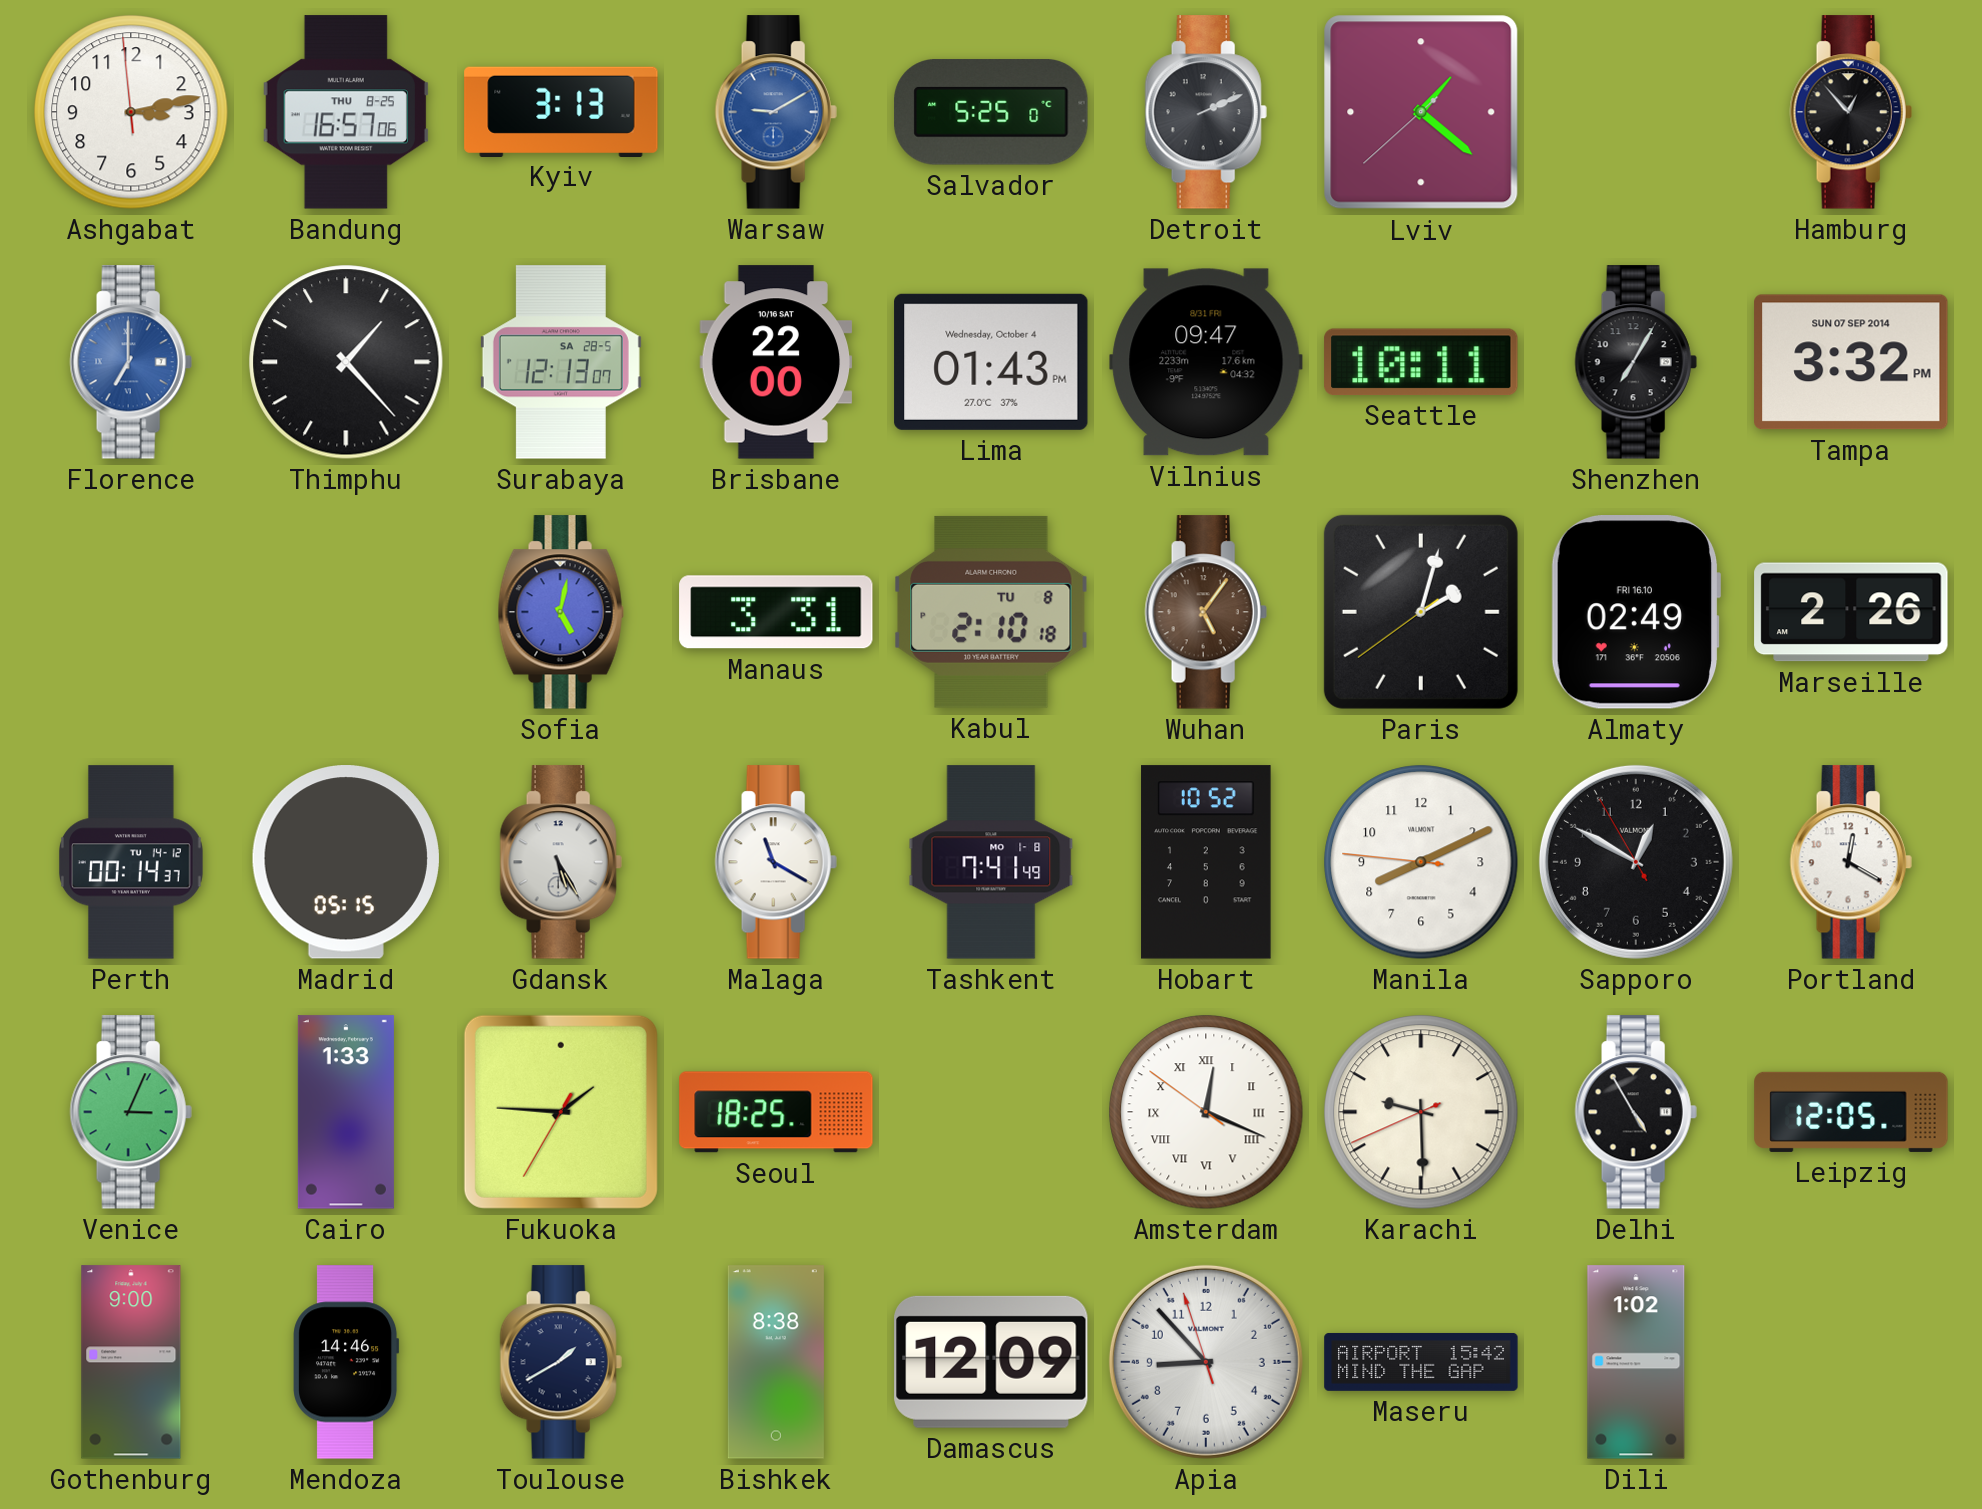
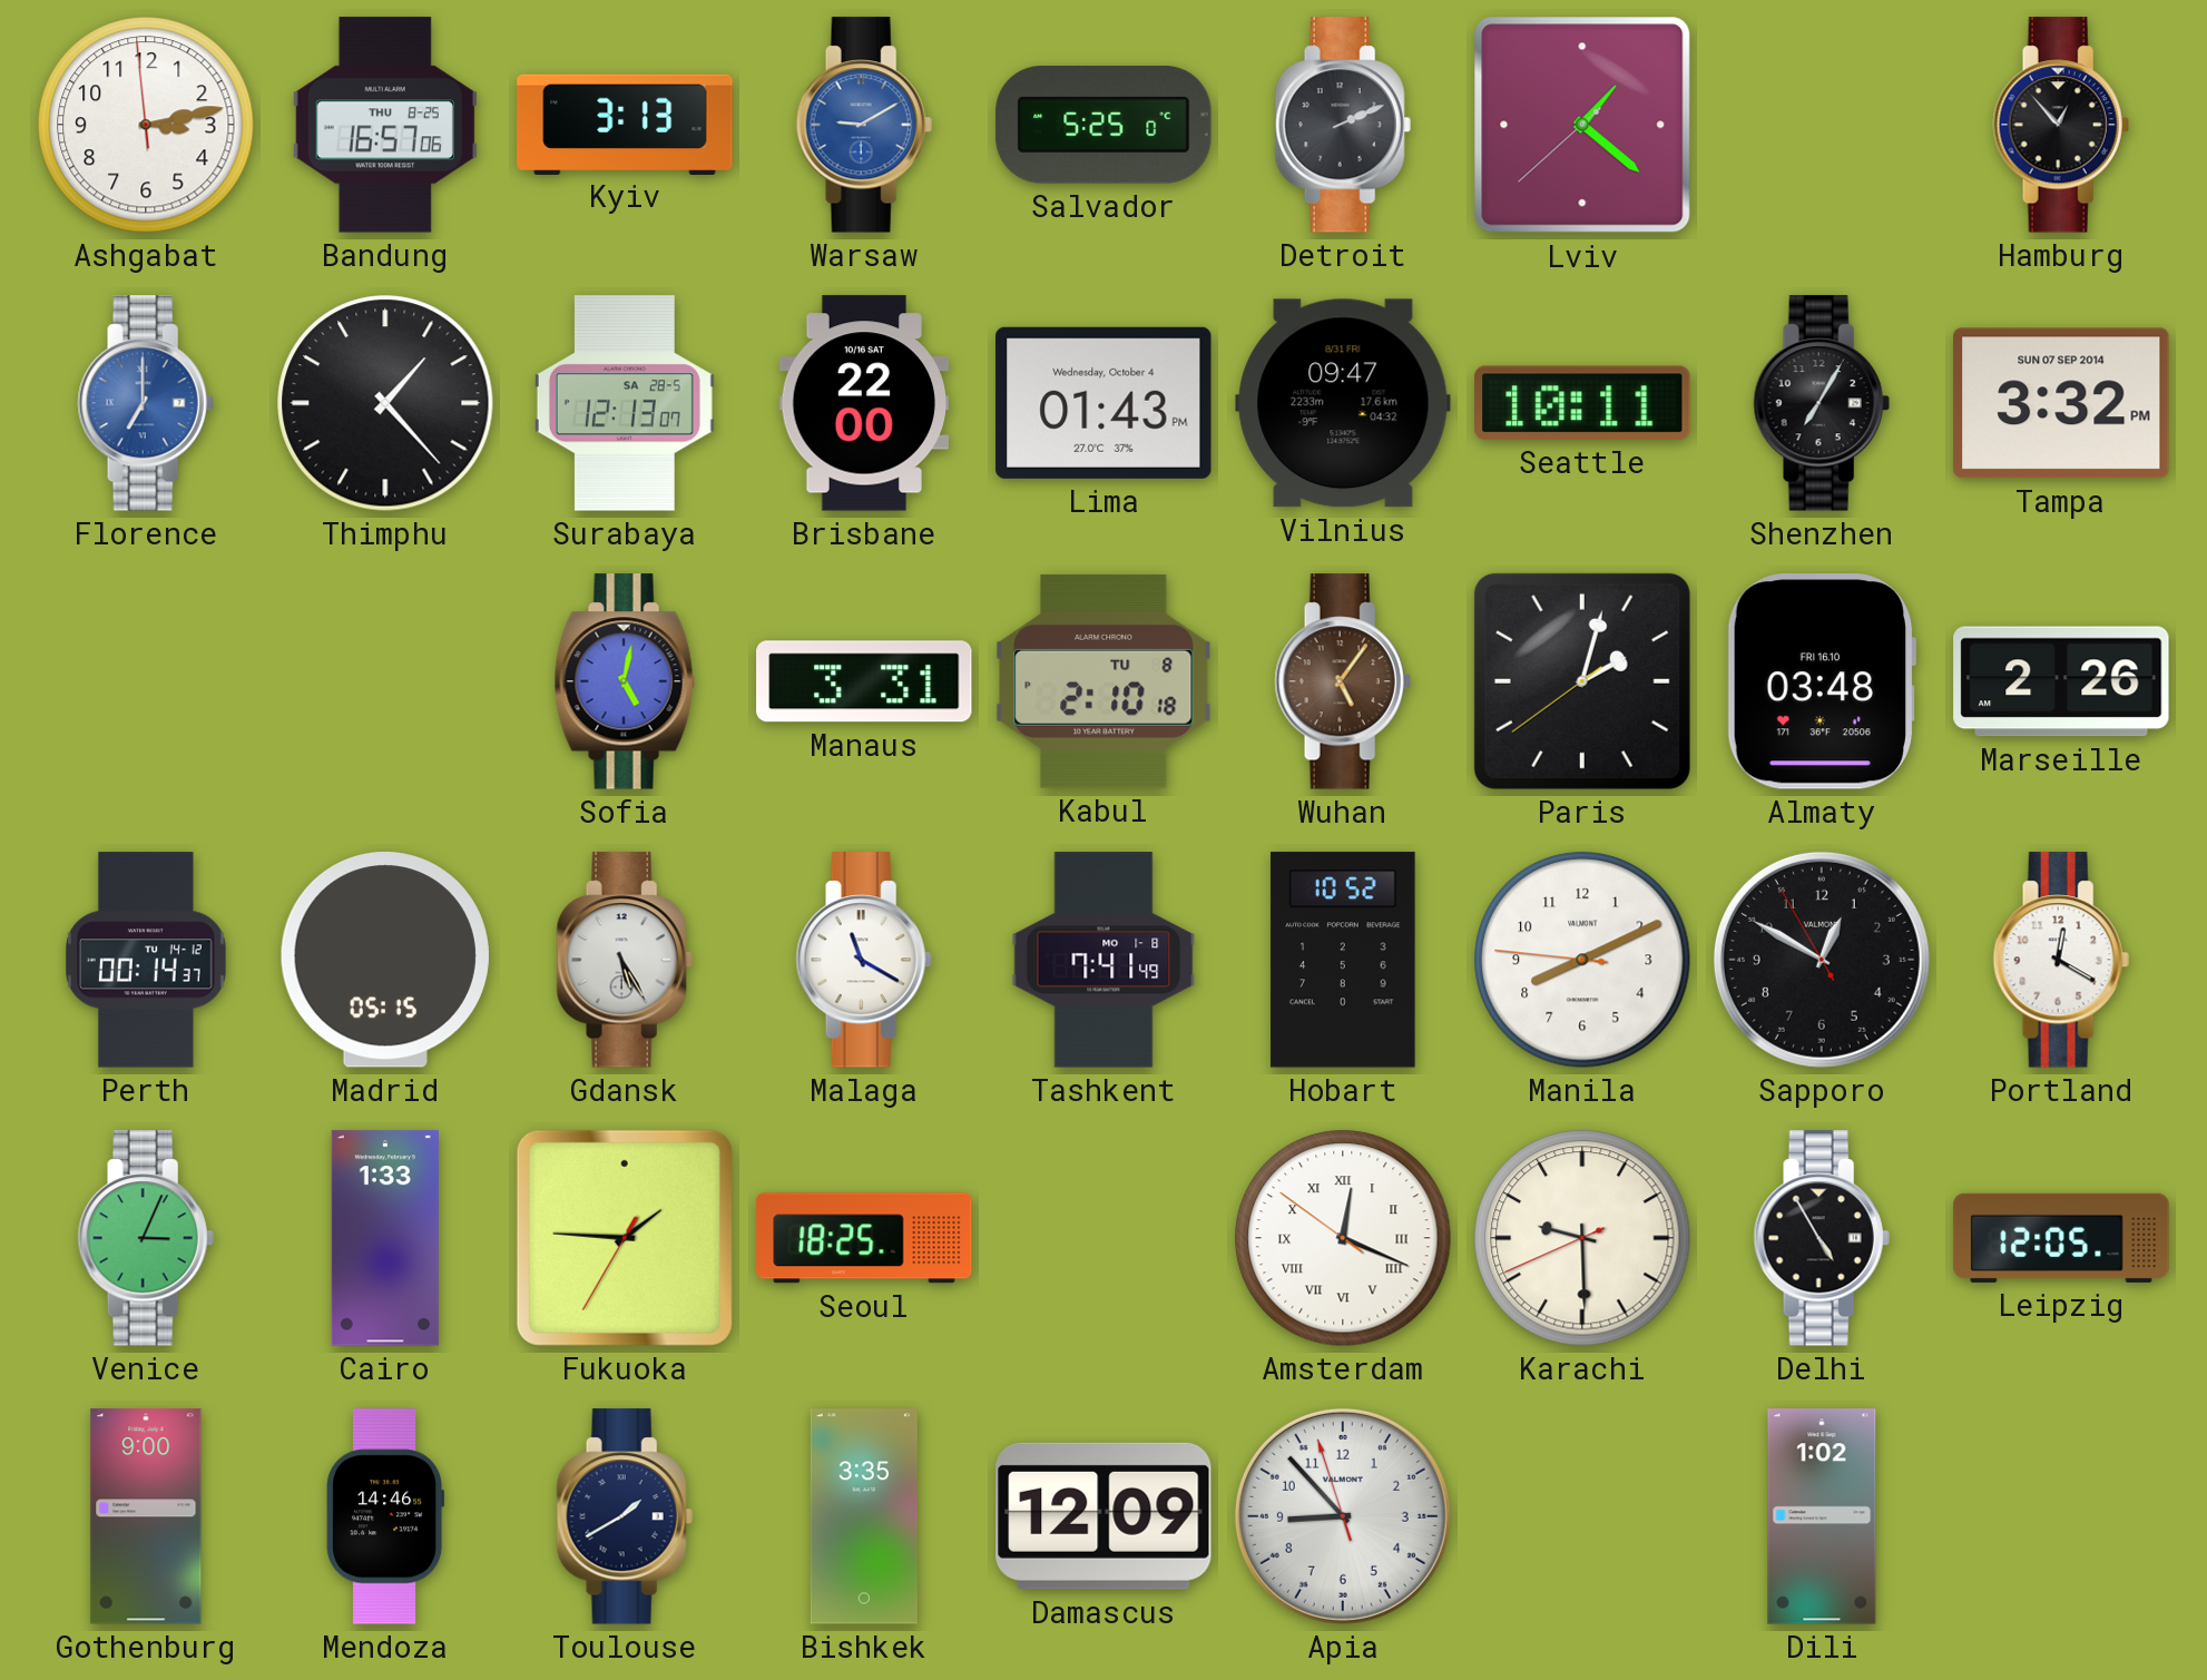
Almaty: 02:49 -> 03:48 (1821, 682)
Bishkek: 8:38 -> 3:35 (864, 1516)
Maseru: 15:42 -> none (1421, 1362)
